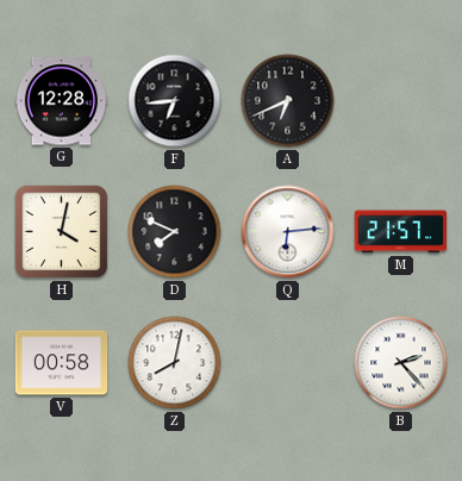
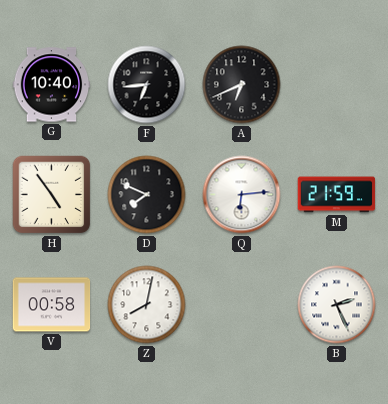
G: 12:28 -> 10:40 (52, 85)
H: 4:02 -> 4:54 (52, 195)
M: 21:57 -> 21:59 (337, 195)
B: 2:23 -> 2:26 (337, 305)
